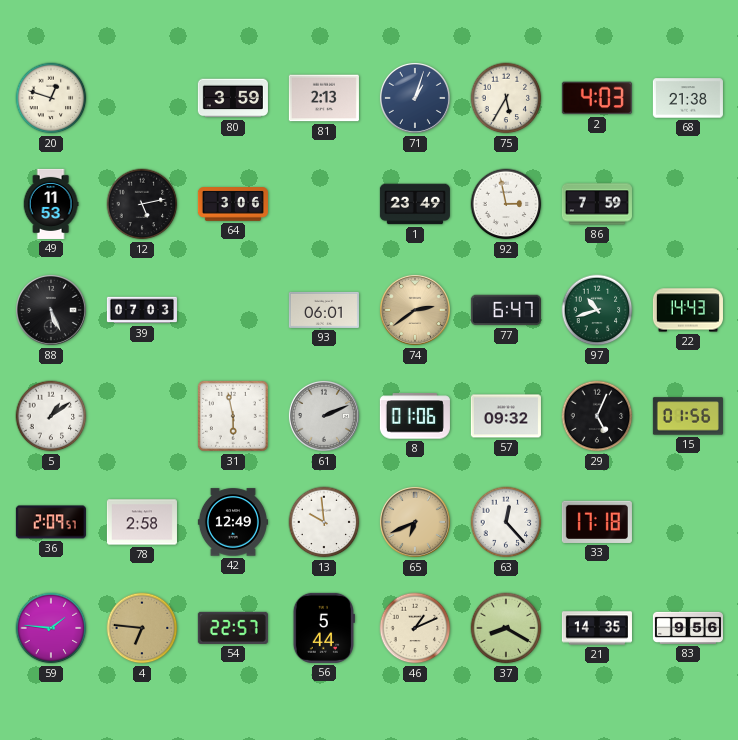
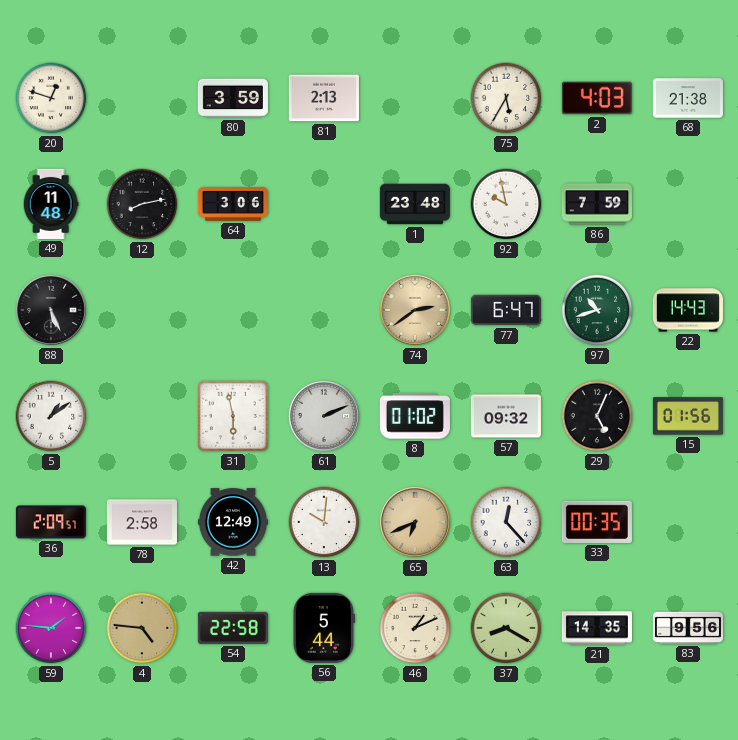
71: 1:03 -> none (415, 98)
49: 11:53 -> 11:48 (51, 204)
12: 5:13 -> 8:13 (142, 204)
1: 23:49 -> 23:48 (415, 204)
92: 2:58 -> 9:58 (506, 204)
39: 07:03 -> none (142, 310)
93: 06:01 -> none (324, 310)
8: 01:06 -> 01:02 (415, 416)
13: 9:59 -> 10:01 (324, 522)
33: 17:18 -> 00:35 (597, 522)
4: 6:46 -> 4:46 (142, 628)
54: 22:57 -> 22:58 (233, 628)
